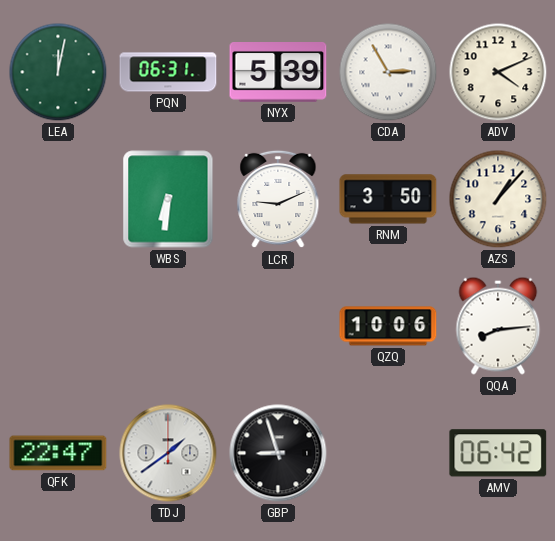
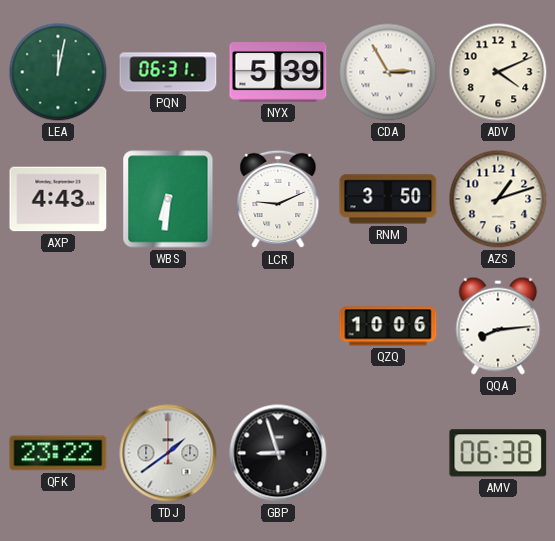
AXP: none -> 4:43 (58, 199)
AZS: 1:07 -> 1:12 (498, 199)
QFK: 22:47 -> 23:22 (58, 453)
AMV: 06:42 -> 06:38 (498, 453)
